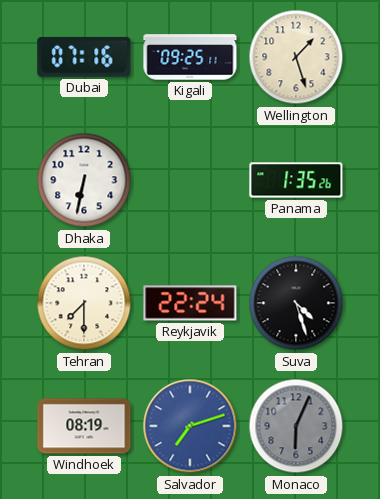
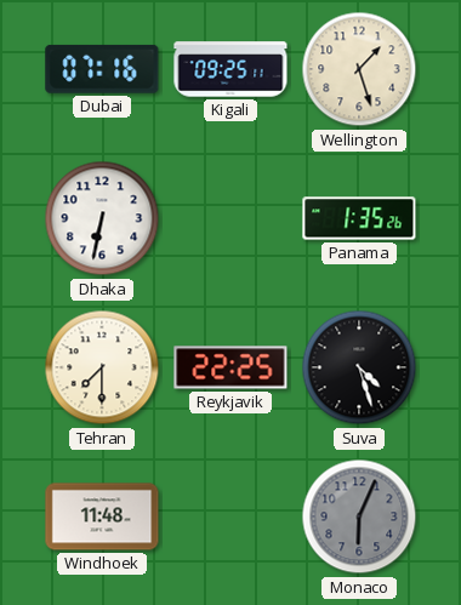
Reykjavik: 22:24 -> 22:25 (231, 367)
Windhoek: 08:19 -> 11:48 (102, 516)
Salvador: 7:12 -> none (190, 426)
